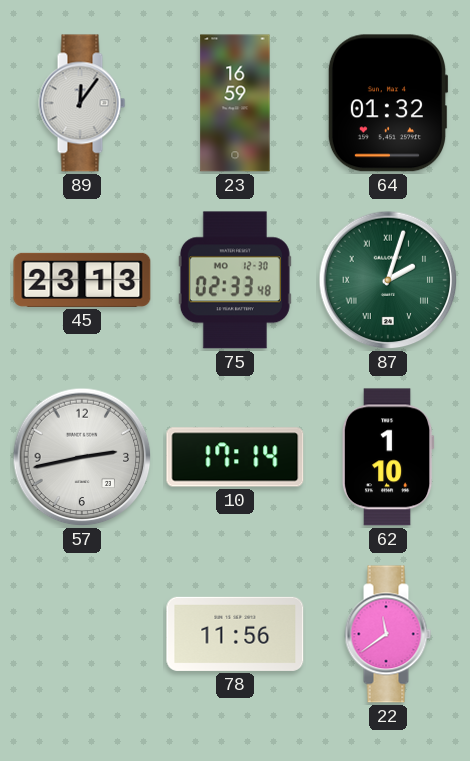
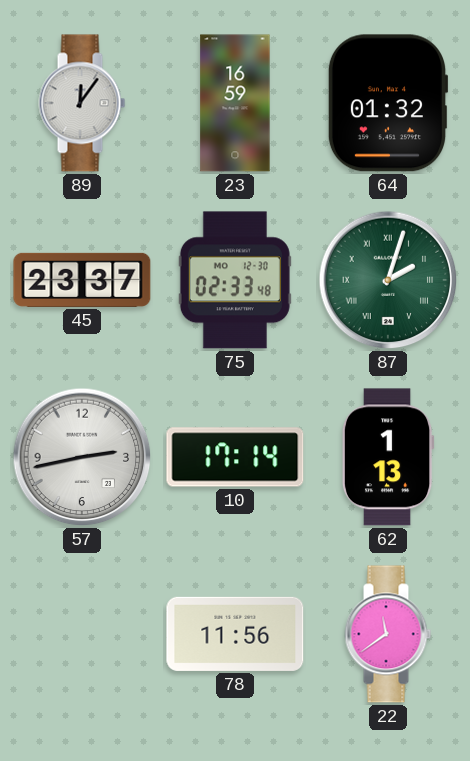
45: 23:13 -> 23:37 (82, 280)
62: 1:10 -> 1:13 (388, 457)
